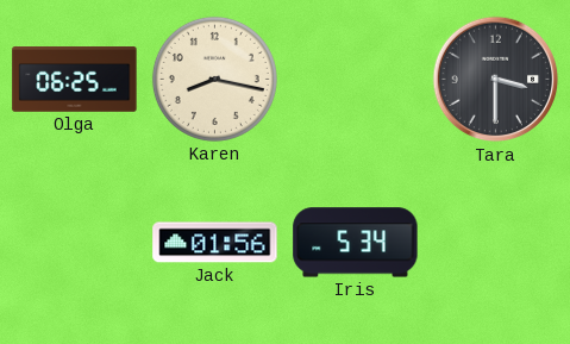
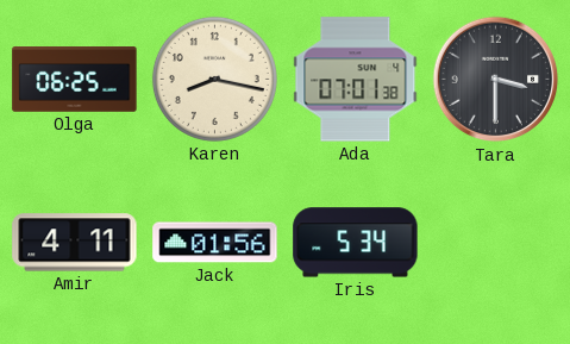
Ada: none -> 07:01 (356, 80)
Amir: none -> 4:11 (75, 243)
